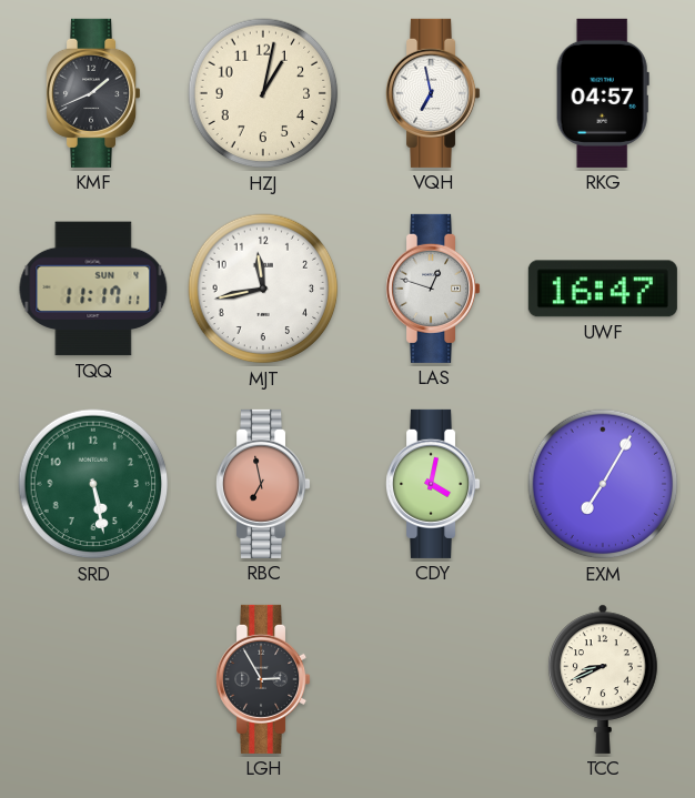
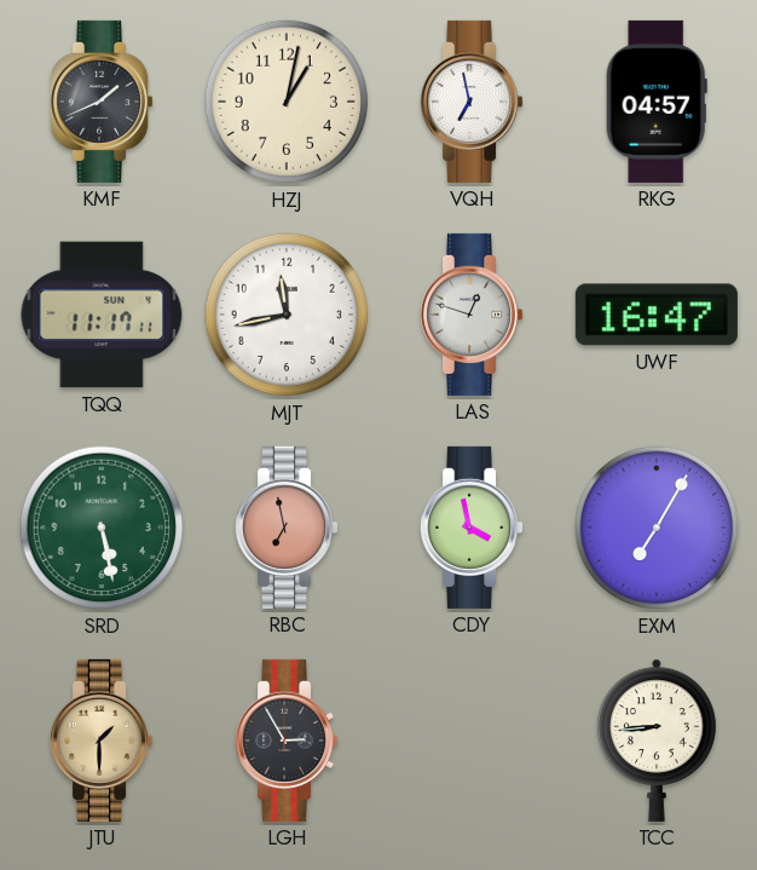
CDY: 4:02 -> 3:58 (473, 528)
JTU: none -> 1:30 (103, 741)
TCC: 8:41 -> 8:44 (658, 741)
